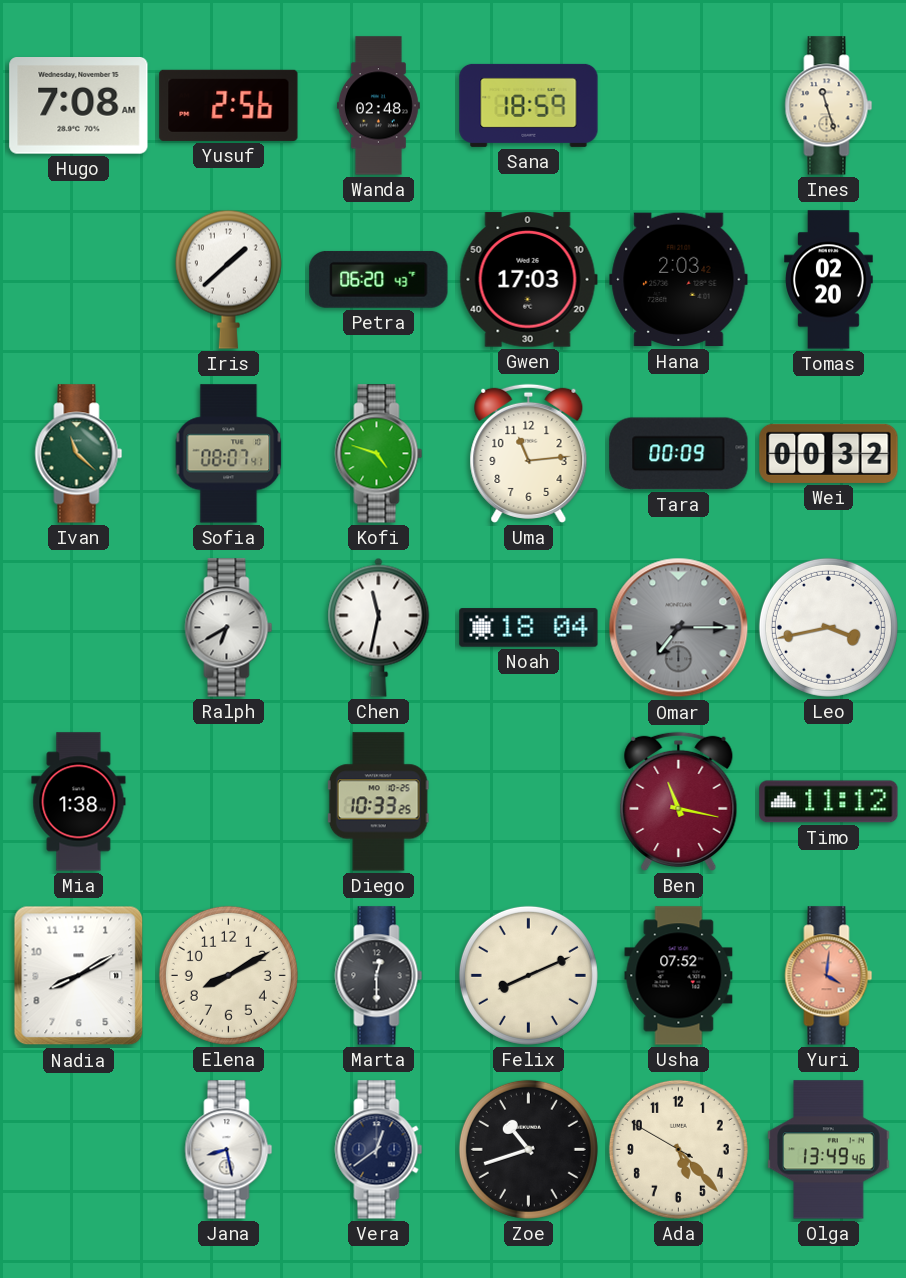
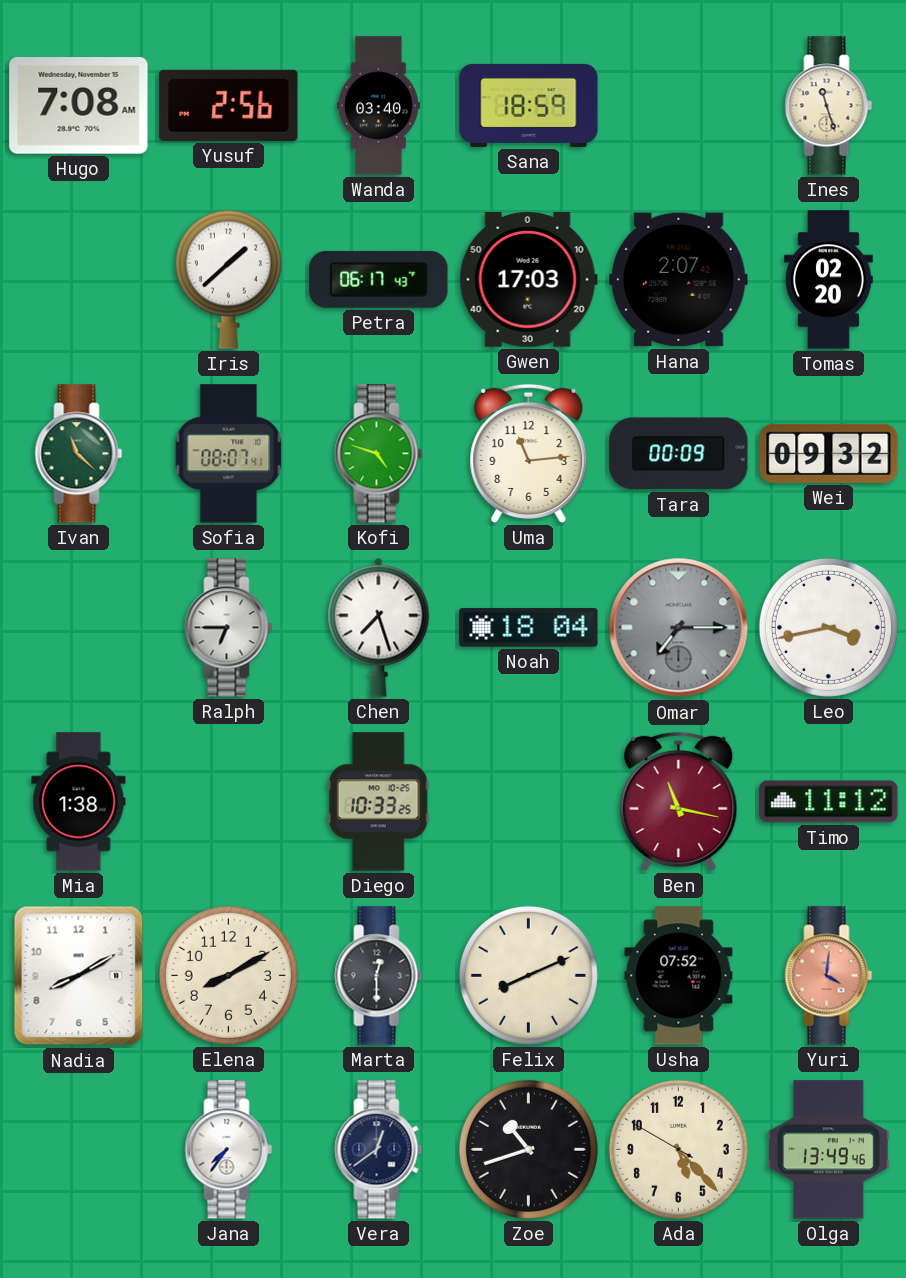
Wanda: 02:48 -> 03:40 (378, 106)
Petra: 06:20 -> 06:17 (379, 279)
Hana: 2:03 -> 2:07 (679, 280)
Wei: 00:32 -> 09:32 (829, 453)
Ralph: 6:40 -> 6:45 (229, 628)
Chen: 11:32 -> 7:27 (379, 627)
Jana: 8:28 -> 7:36 (229, 1150)
